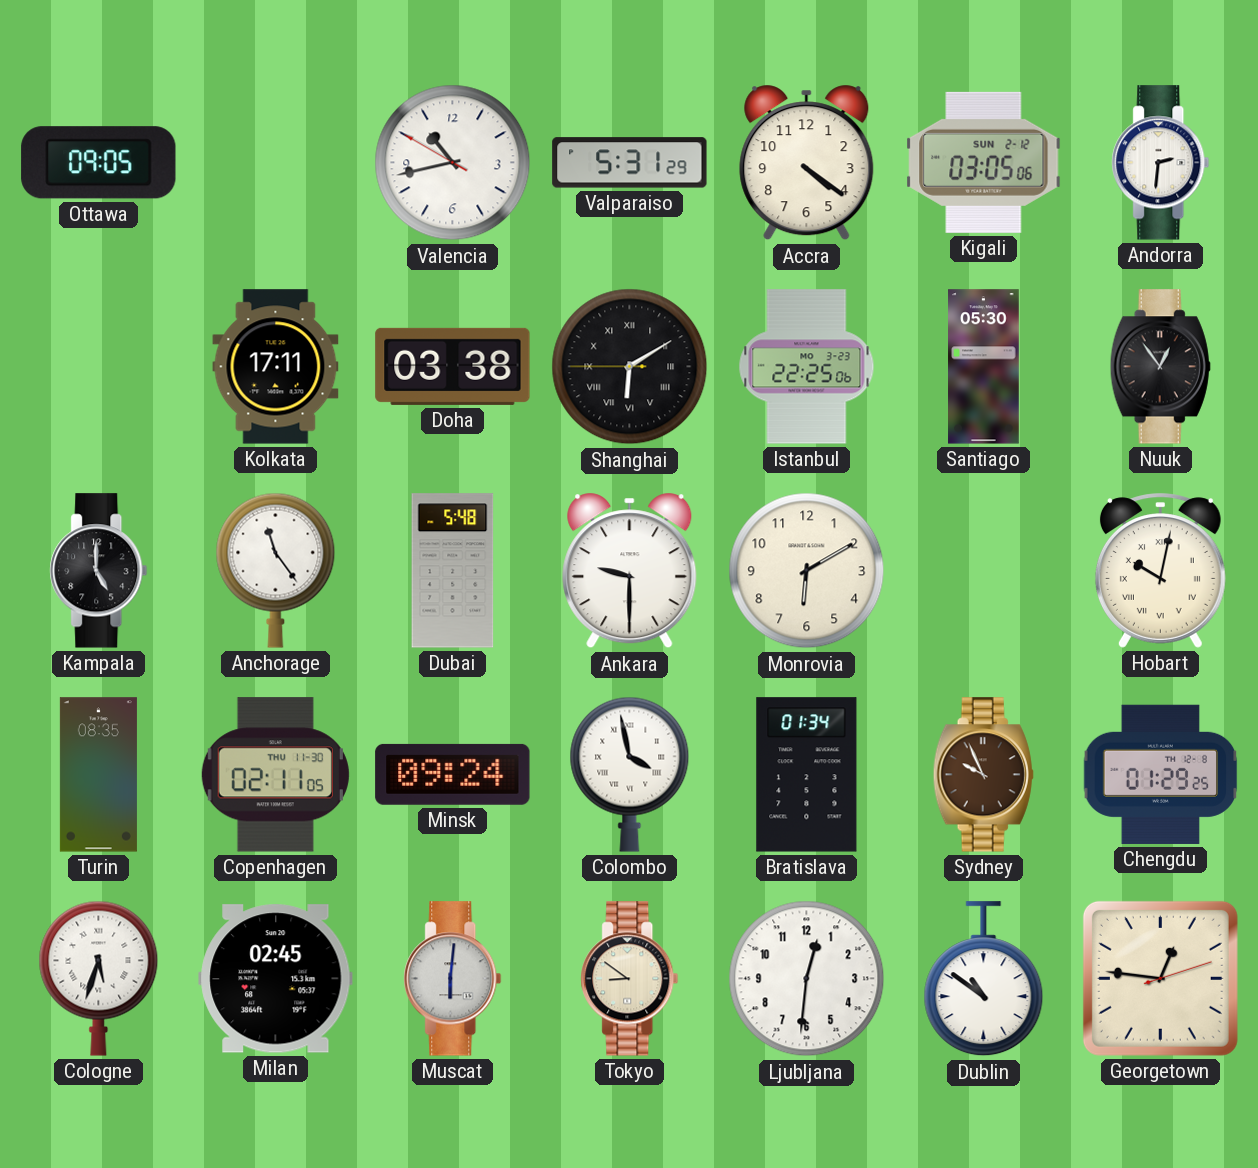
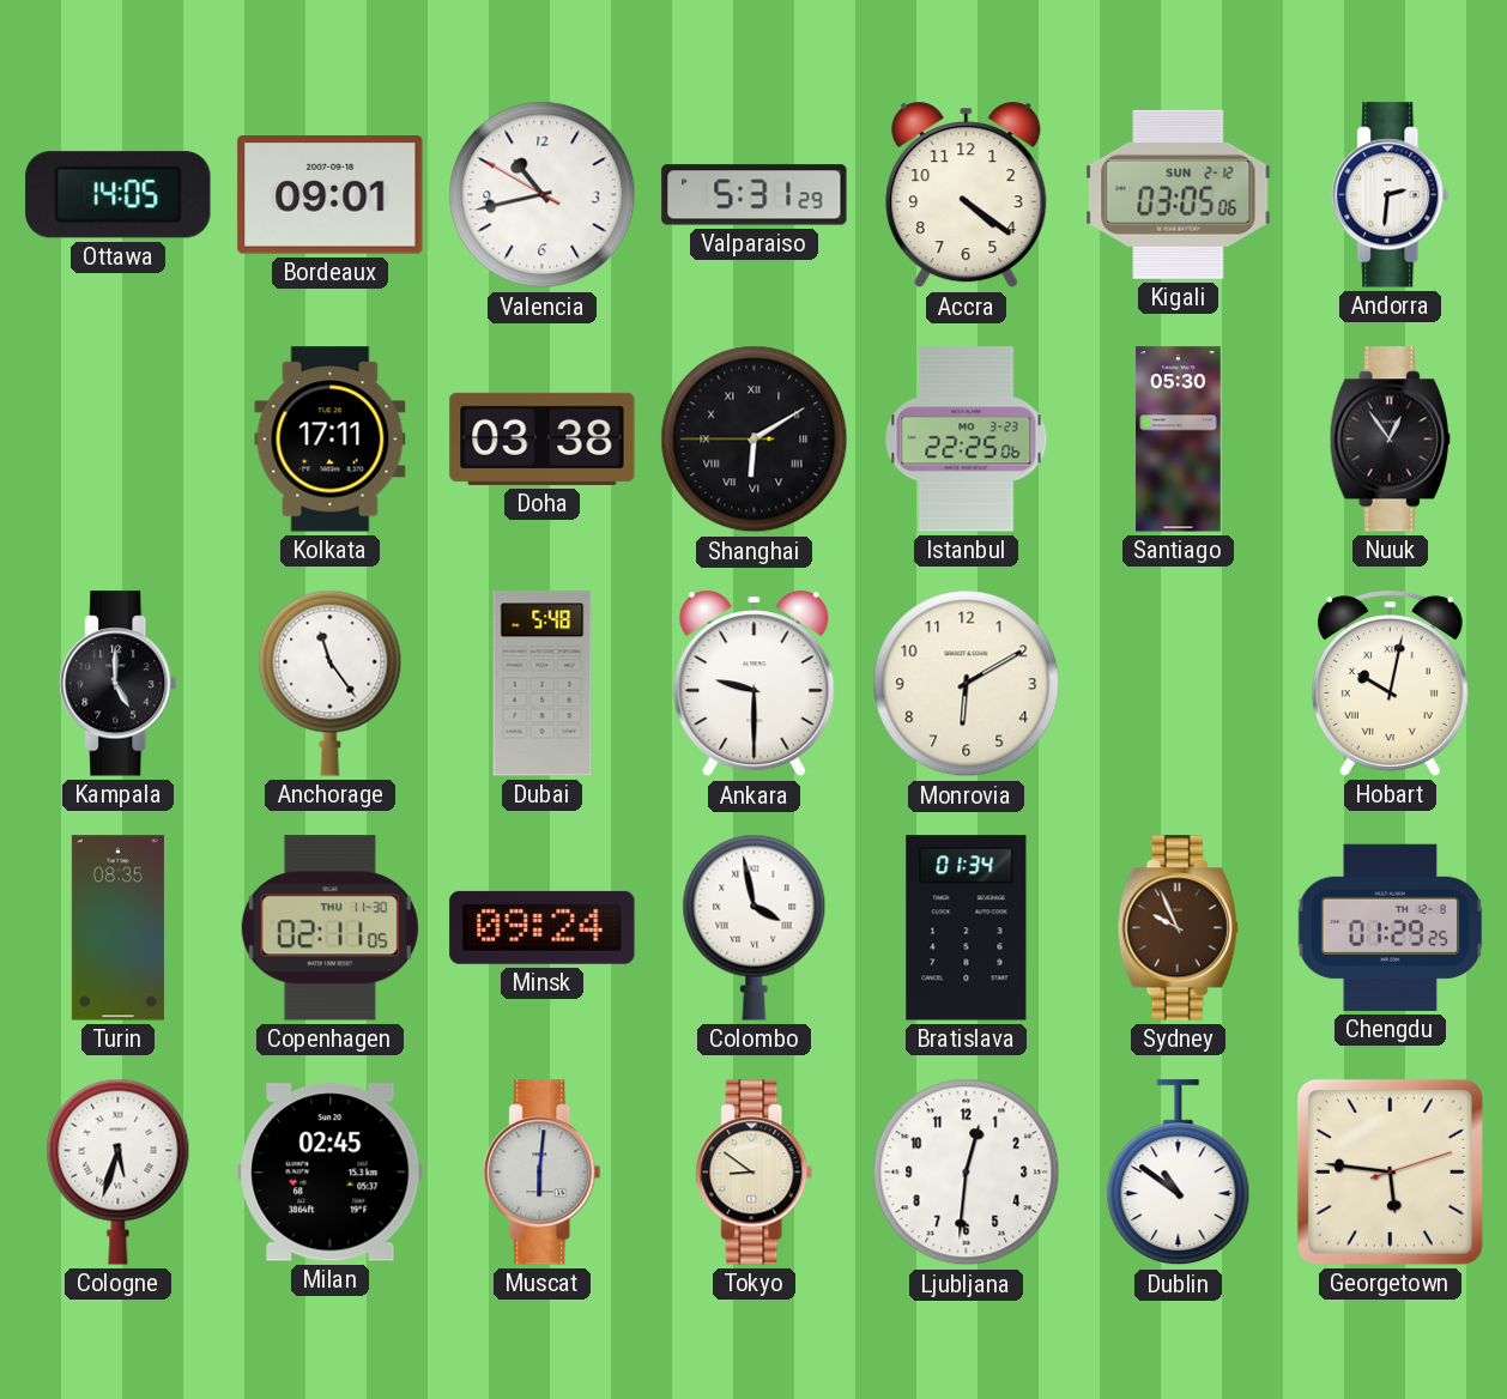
Ottawa: 09:05 -> 14:05 (119, 195)
Bordeaux: none -> 09:01 (331, 195)
Georgetown: 12:46 -> 5:46 (1390, 1171)
